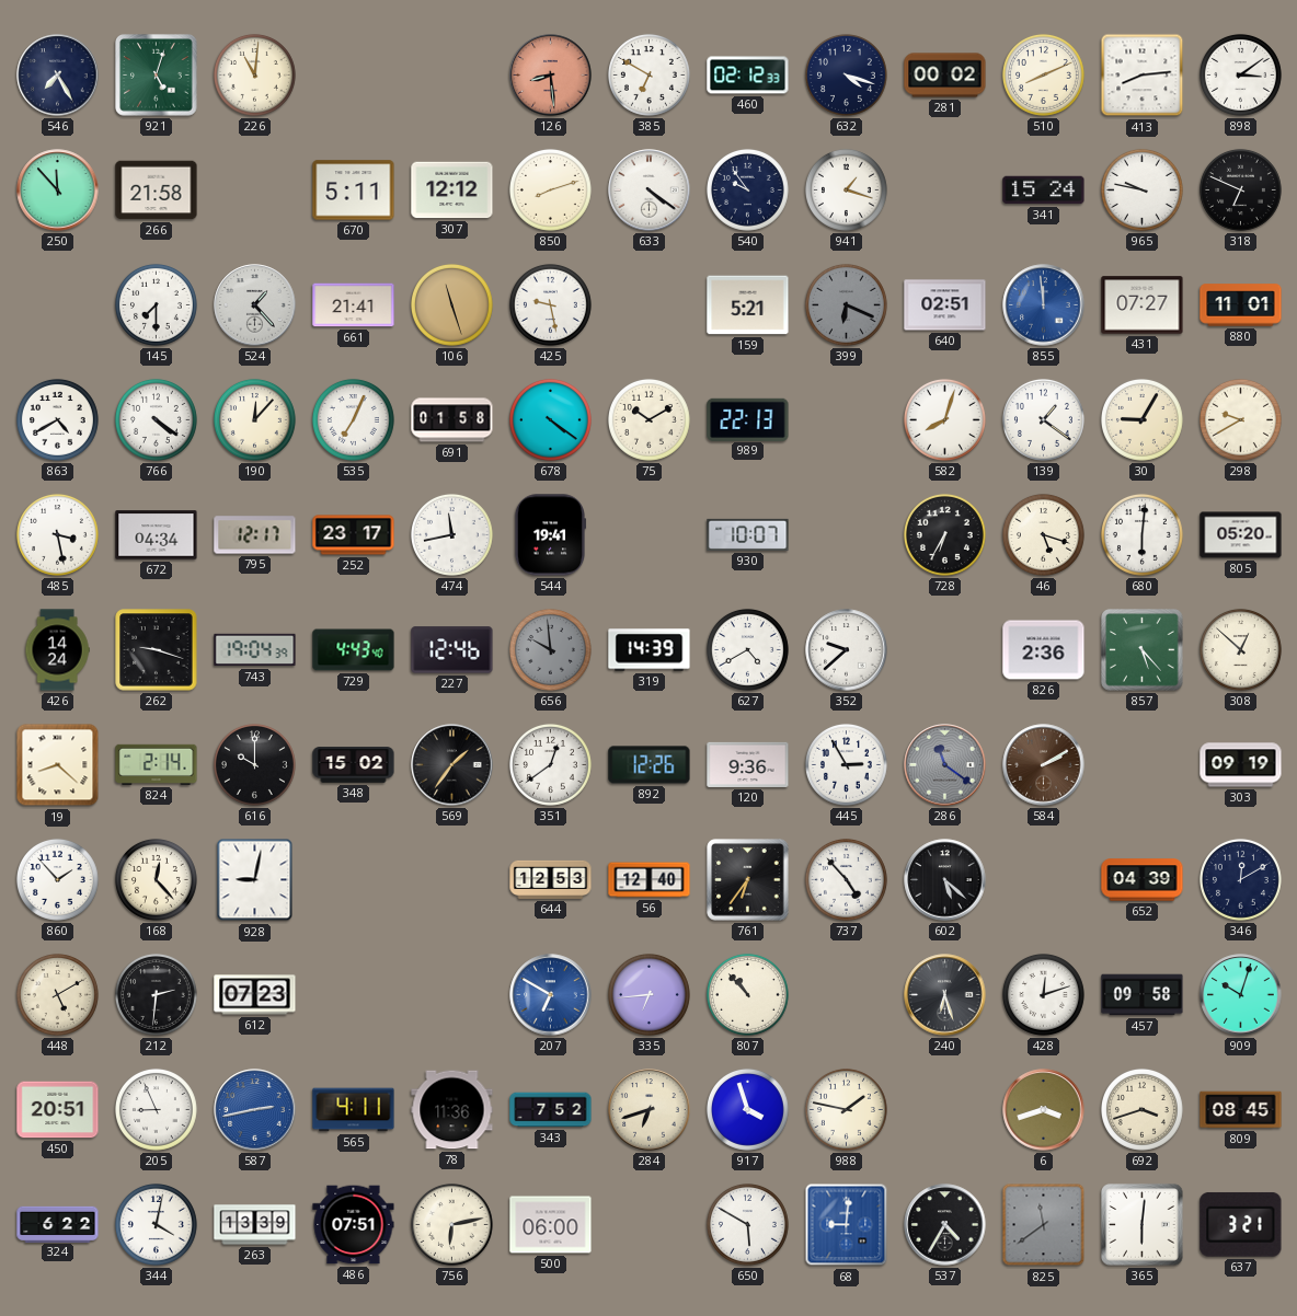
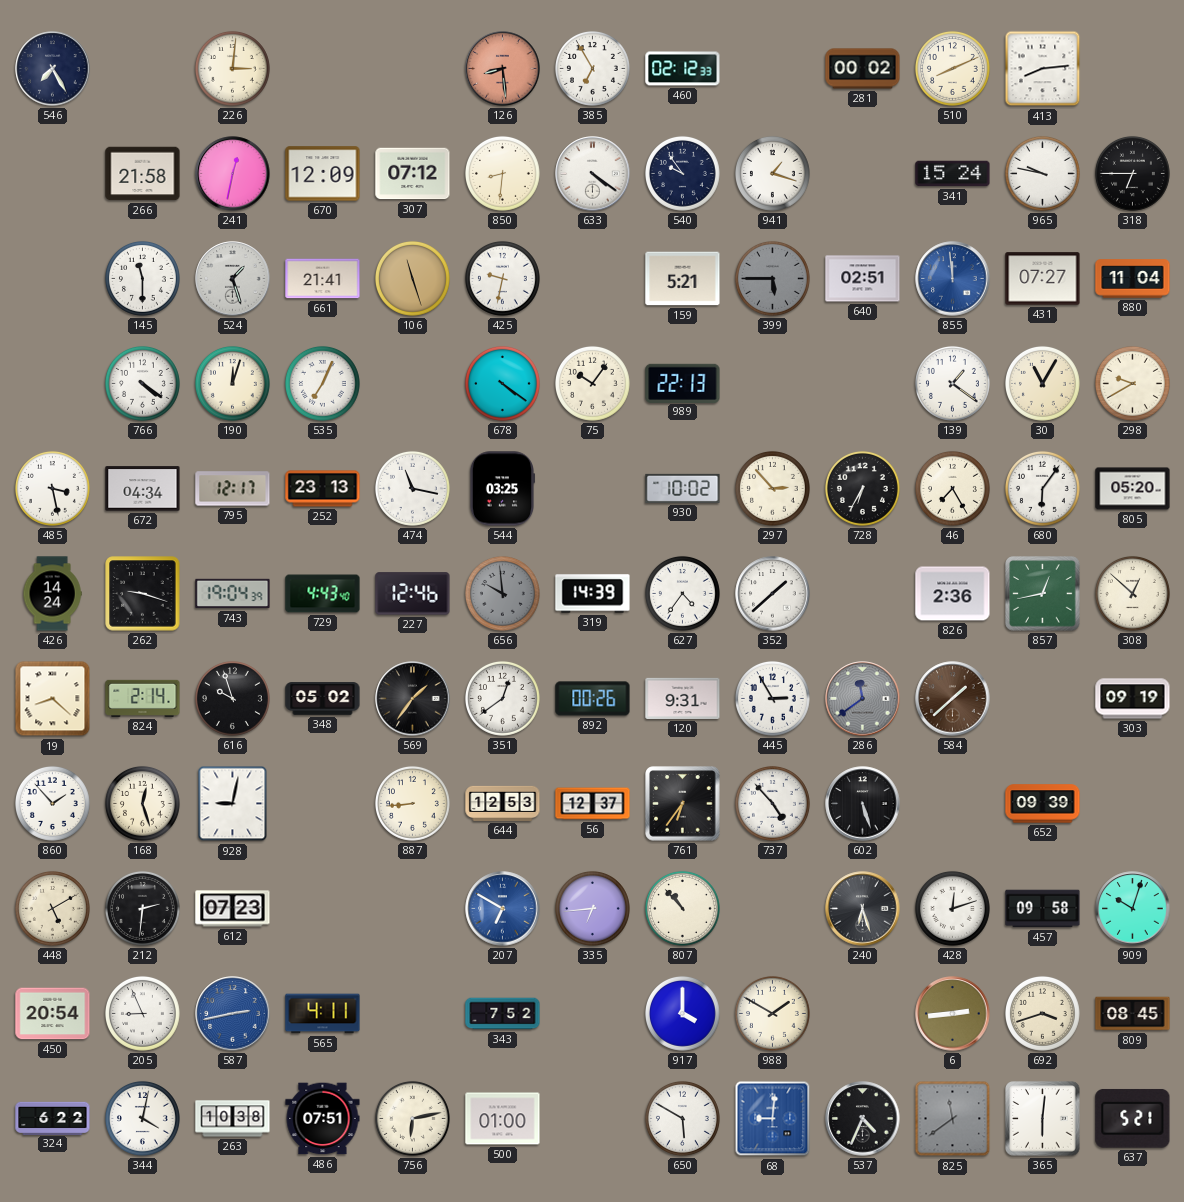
921: 5:03 -> none (157, 76)
226: 11:01 -> 3:01 (232, 68)
385: 6:50 -> 6:55 (592, 68)
632: 4:18 -> none (846, 74)
898: 3:09 -> none (1240, 74)
250: 11:53 -> none (58, 191)
241: none -> 12:32 (233, 174)
670: 5:11 -> 12:09 (323, 174)
307: 12:12 -> 07:12 (413, 174)
850: 8:12 -> 8:31 (502, 173)
318: 6:49 -> 6:45 (1132, 173)
145: 7:30 -> 11:30 (142, 278)
524: 1:23 -> 1:27 (233, 279)
425: 9:28 -> 9:32 (502, 278)
399: 6:19 -> 5:45 (772, 278)
880: 11:01 -> 11:04 (1133, 279)
863: 4:40 -> none (57, 419)
190: 12:07 -> 12:03 (232, 383)
691: 01:58 -> none (452, 420)
75: 10:10 -> 10:06 (592, 383)
582: 8:03 -> none (944, 419)
30: 9:05 -> 11:05 (1042, 383)
252: 23:17 -> 23:13 (323, 489)
474: 11:43 -> 11:17 (412, 488)
544: 19:41 -> 03:25 (502, 489)
930: 10:07 -> 10:02 (683, 488)
297: none -> 2:53 (772, 488)
46: 5:18 -> 7:25 (952, 488)
680: 6:01 -> 6:06 (1042, 488)
627: 4:40 -> 4:36 (682, 593)
352: 9:38 -> 1:38 (773, 594)
857: 5:23 -> 12:43 (1043, 594)
616: 10:00 -> 9:57 (232, 698)
348: 15:02 -> 05:02 (323, 699)
892: 12:26 -> 00:26 (593, 699)
120: 9:36 -> 9:31 (683, 698)
286: 11:21 -> 11:39 (863, 699)
584: 2:10 -> 1:38 (953, 699)
168: 12:23 -> 12:27 (142, 803)
887: none -> 8:44 (412, 803)
56: 12:40 -> 12:37 (593, 804)
602: 5:22 -> 5:27 (863, 804)
652: 04:39 -> 09:39 (1043, 804)
346: 12:10 -> none (1240, 879)
450: 20:51 -> 20:54 (53, 1014)
78: 11:36 -> none (452, 1110)
284: 6:42 -> none (650, 1110)
917: 3:57 -> 4:00 (682, 1013)
988: 1:47 -> 1:50 (772, 1013)
6: 3:42 -> 2:44 (953, 1014)
263: 13:39 -> 10:38 (233, 1119)
500: 06:00 -> 01:00 (503, 1119)
537: 4:35 -> 4:34 (863, 1119)
637: 3:21 -> 5:21 (1133, 1118)
